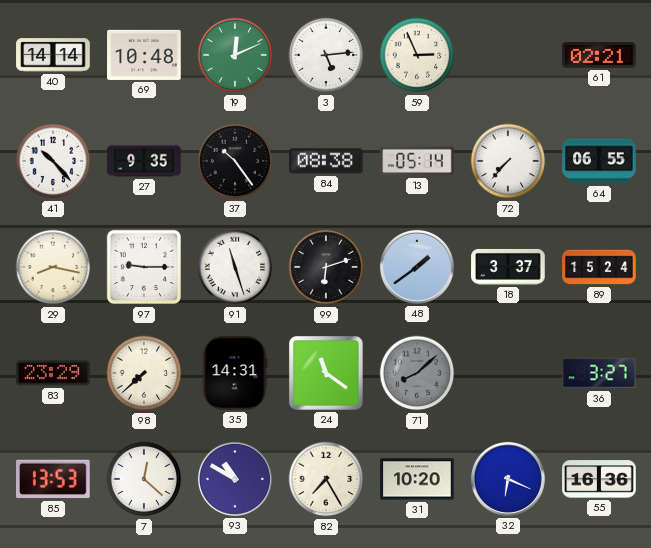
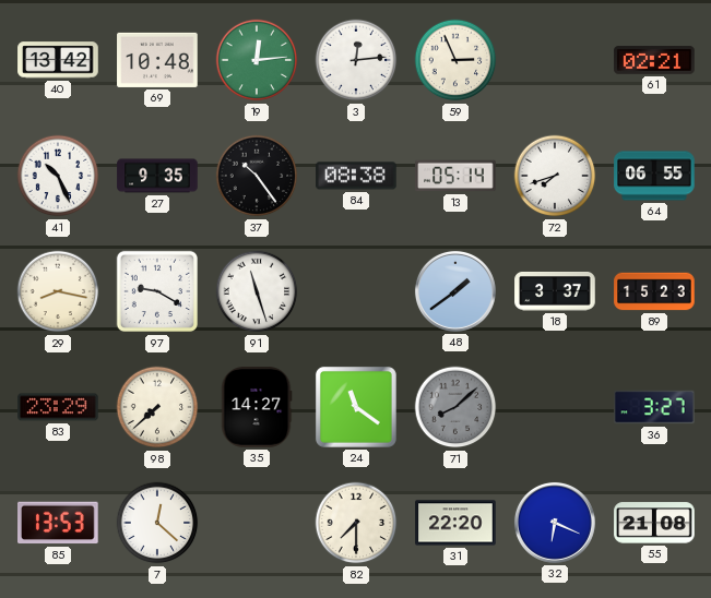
40: 14:14 -> 13:42 (58, 60)
19: 12:11 -> 12:14 (257, 60)
3: 5:14 -> 12:14 (356, 60)
41: 10:23 -> 10:26 (58, 176)
72: 7:37 -> 7:42 (555, 176)
97: 9:15 -> 9:20 (157, 291)
99: 6:12 -> none (326, 267)
89: 15:24 -> 15:23 (654, 291)
35: 14:31 -> 14:27 (257, 407)
93: 10:50 -> none (235, 479)
82: 7:25 -> 7:30 (356, 523)
31: 10:20 -> 22:20 (455, 523)
55: 16:36 -> 21:08 (654, 523)
